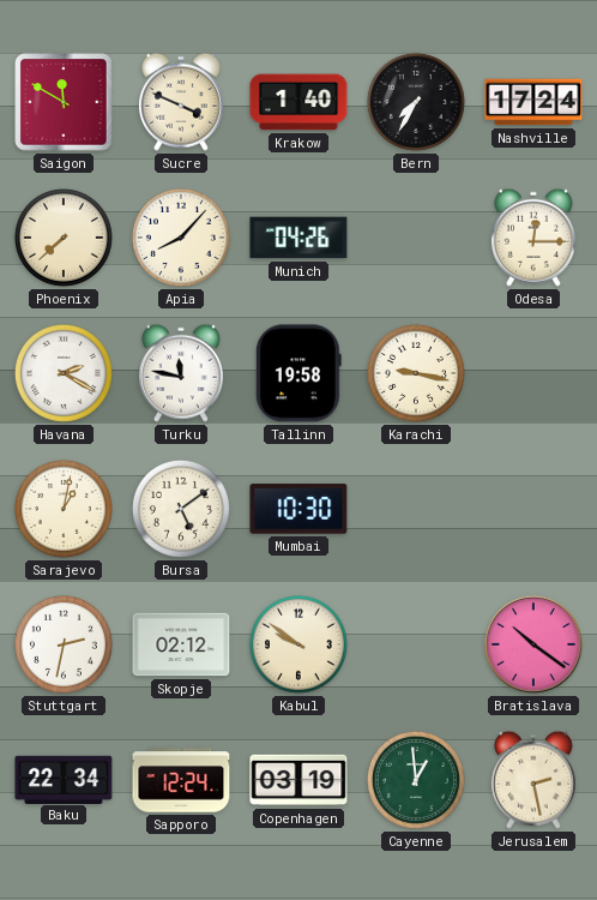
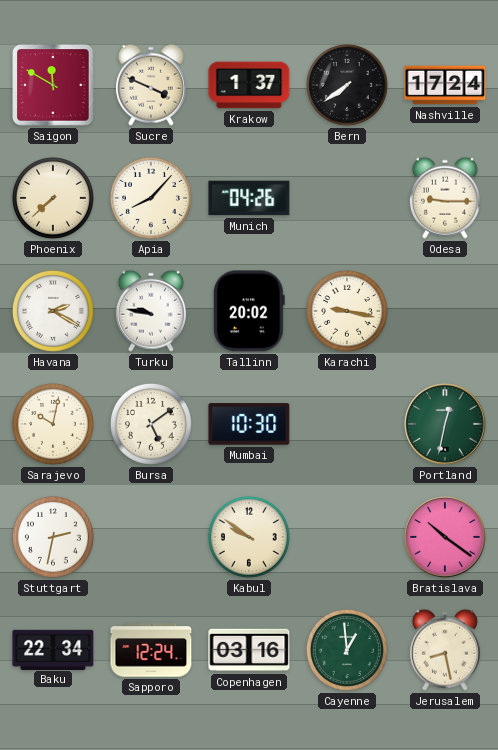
Krakow: 1:40 -> 1:37 (249, 85)
Bern: 7:35 -> 7:39 (347, 85)
Odesa: 12:15 -> 9:15 (445, 198)
Turku: 11:47 -> 9:47 (151, 311)
Tallinn: 19:58 -> 20:02 (249, 311)
Sarajevo: 1:02 -> 10:02 (53, 424)
Portland: none -> 12:32 (445, 424)
Skopje: 02:12 -> none (181, 644)
Copenhagen: 03:19 -> 03:16 (249, 650)
Jerusalem: 2:28 -> 8:28 (445, 650)
